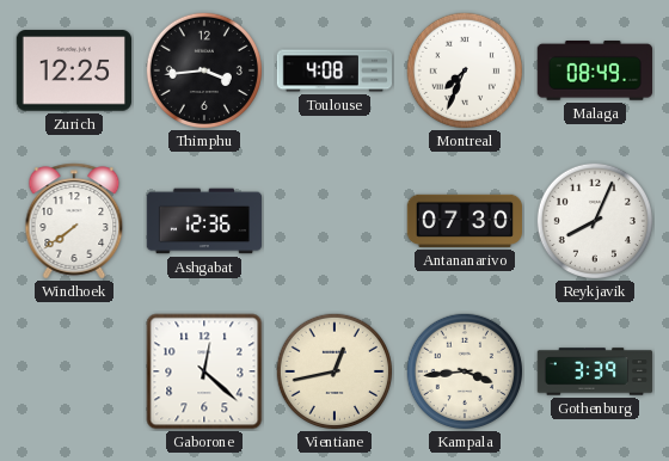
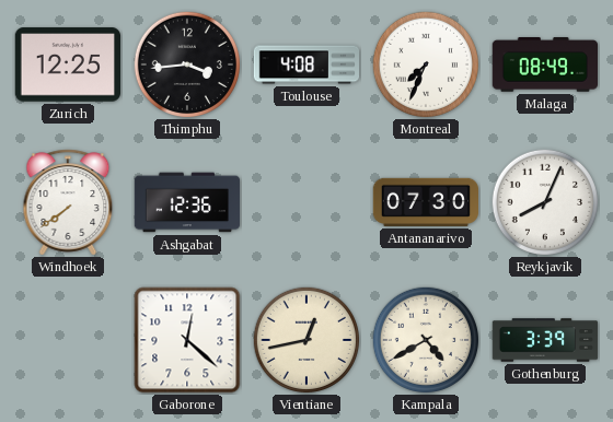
Kampala: 3:44 -> 4:40 (425, 339)
